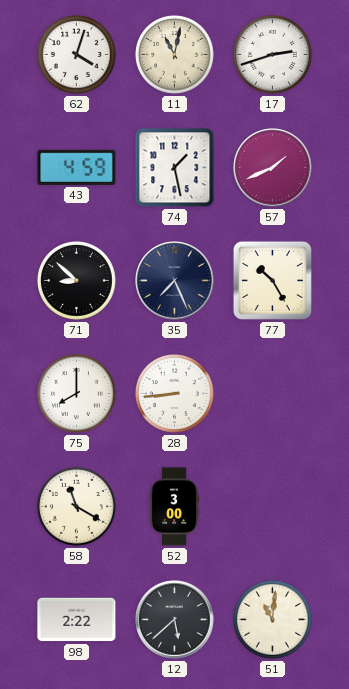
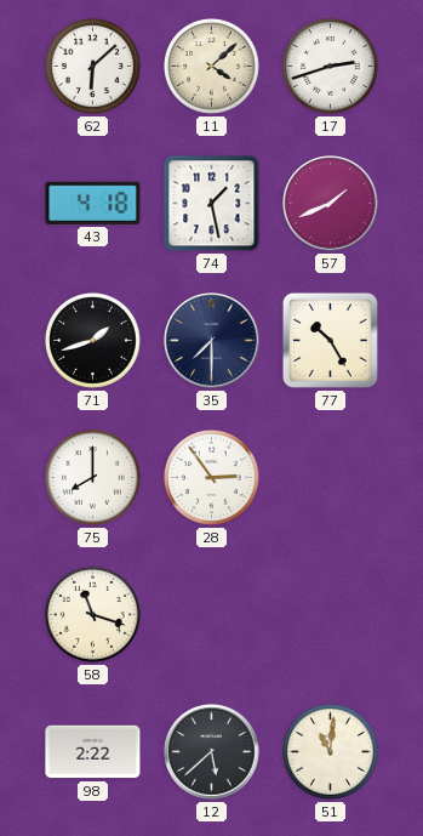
62: 4:03 -> 6:08 (92, 66)
11: 11:02 -> 4:08 (211, 66)
43: 4:59 -> 4:18 (93, 203)
71: 8:52 -> 1:42 (92, 340)
35: 7:26 -> 7:30 (212, 341)
28: 8:44 -> 2:54 (211, 477)
58: 11:20 -> 11:18 (92, 614)
52: 3:00 -> none (175, 507)
